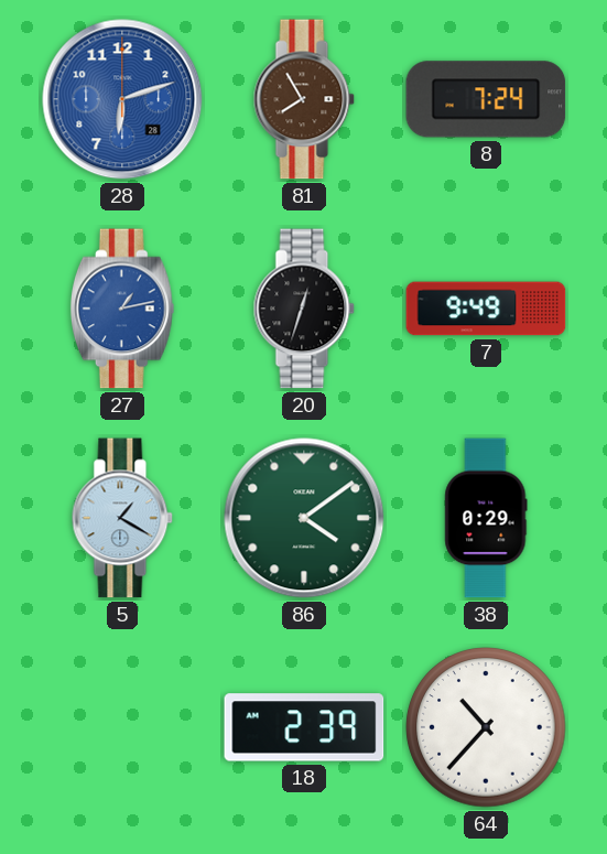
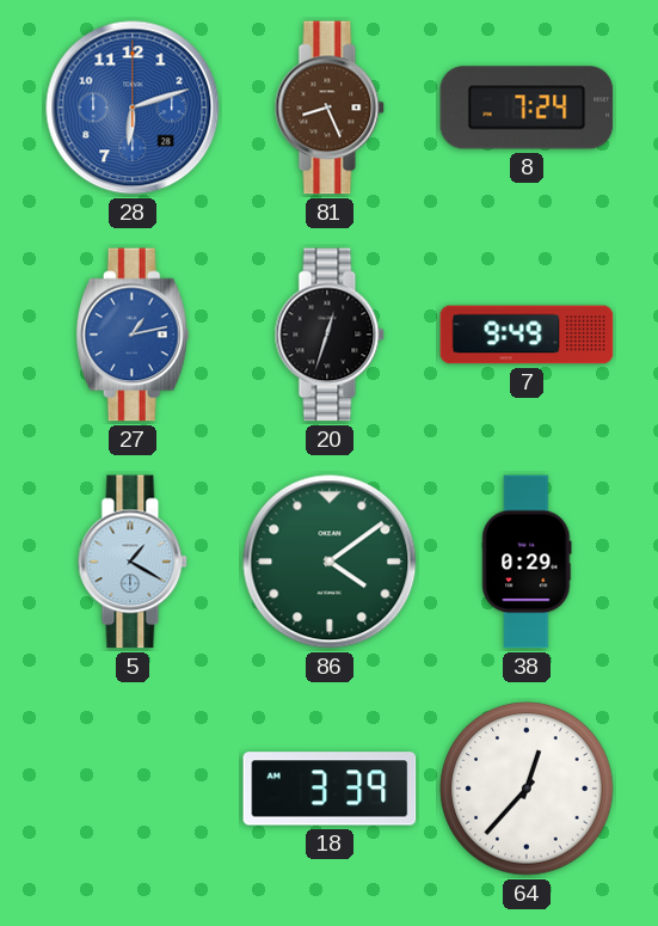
81: 7:55 -> 8:26 (330, 108)
18: 2:39 -> 3:39 (330, 789)
64: 10:37 -> 12:37 (527, 789)
